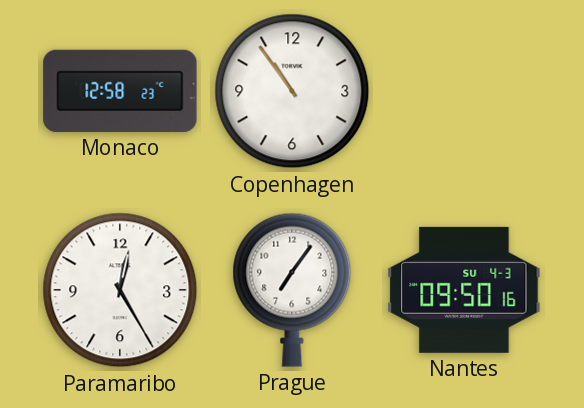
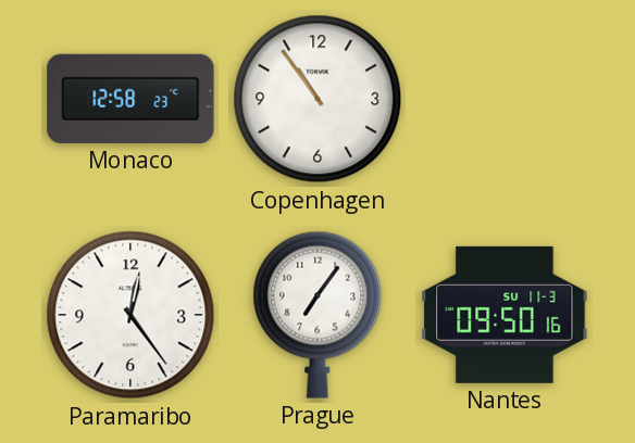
Paramaribo: 12:25 -> 12:24 (130, 315)
Nantes date: SU 4-3 -> SU 11-3 (505, 315)
